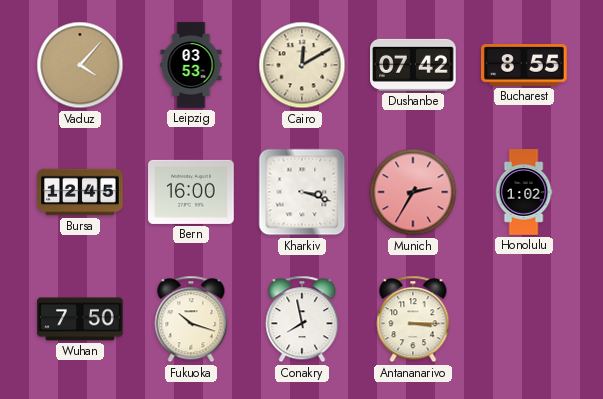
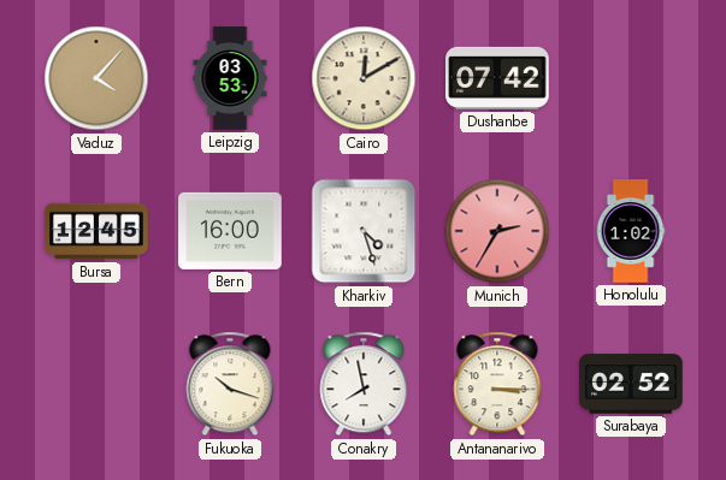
Bucharest: 8:55 -> none (525, 65)
Kharkiv: 3:18 -> 4:27 (364, 231)
Wuhan: 7:50 -> none (80, 319)
Surabaya: none -> 02:52 (631, 384)
